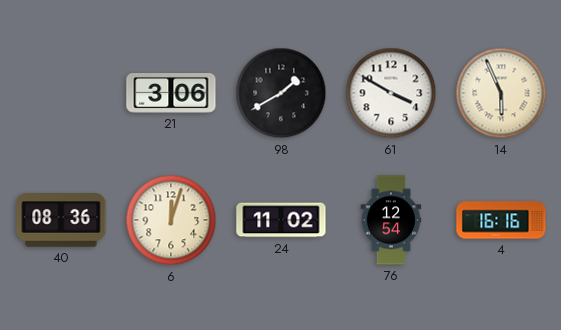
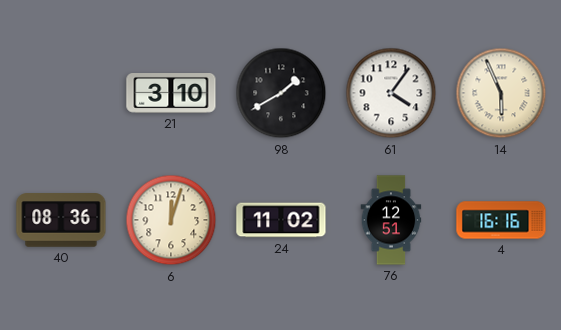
21: 3:06 -> 3:10 (171, 94)
61: 3:50 -> 4:06 (391, 93)
76: 12:54 -> 12:51 (391, 220)
